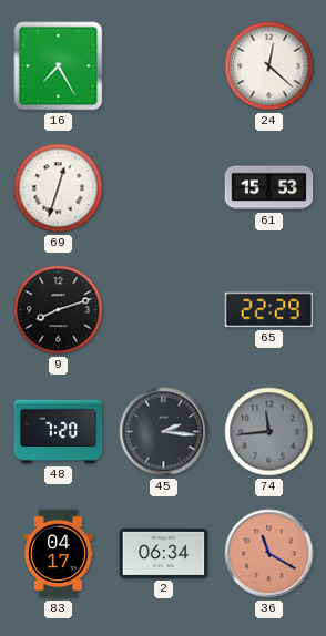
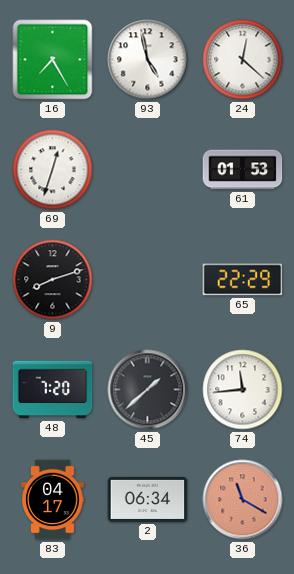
93: none -> 4:58 (148, 60)
61: 15:53 -> 01:53 (243, 170)
45: 2:16 -> 1:38 (148, 390)
74 dial: grey -> white (243, 390)
